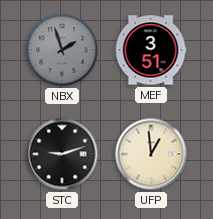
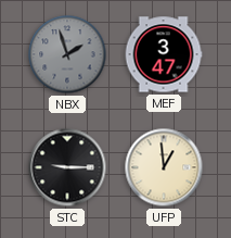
MEF: 3:51 -> 3:47 (164, 54)
STC: 9:12 -> 9:15 (67, 167)
